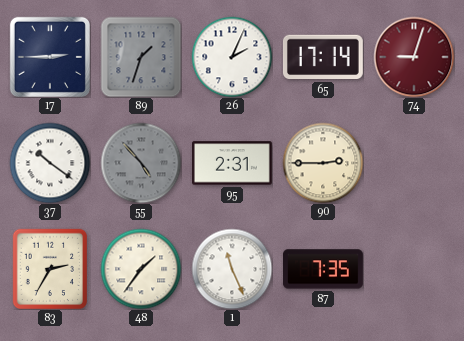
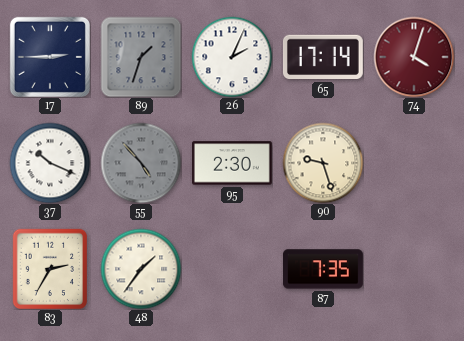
74: 9:03 -> 4:03 (414, 57)
37: 10:21 -> 10:19 (50, 163)
95: 2:31 -> 2:30 (233, 163)
90: 2:45 -> 9:27 (323, 163)
1: 11:26 -> none (232, 269)
